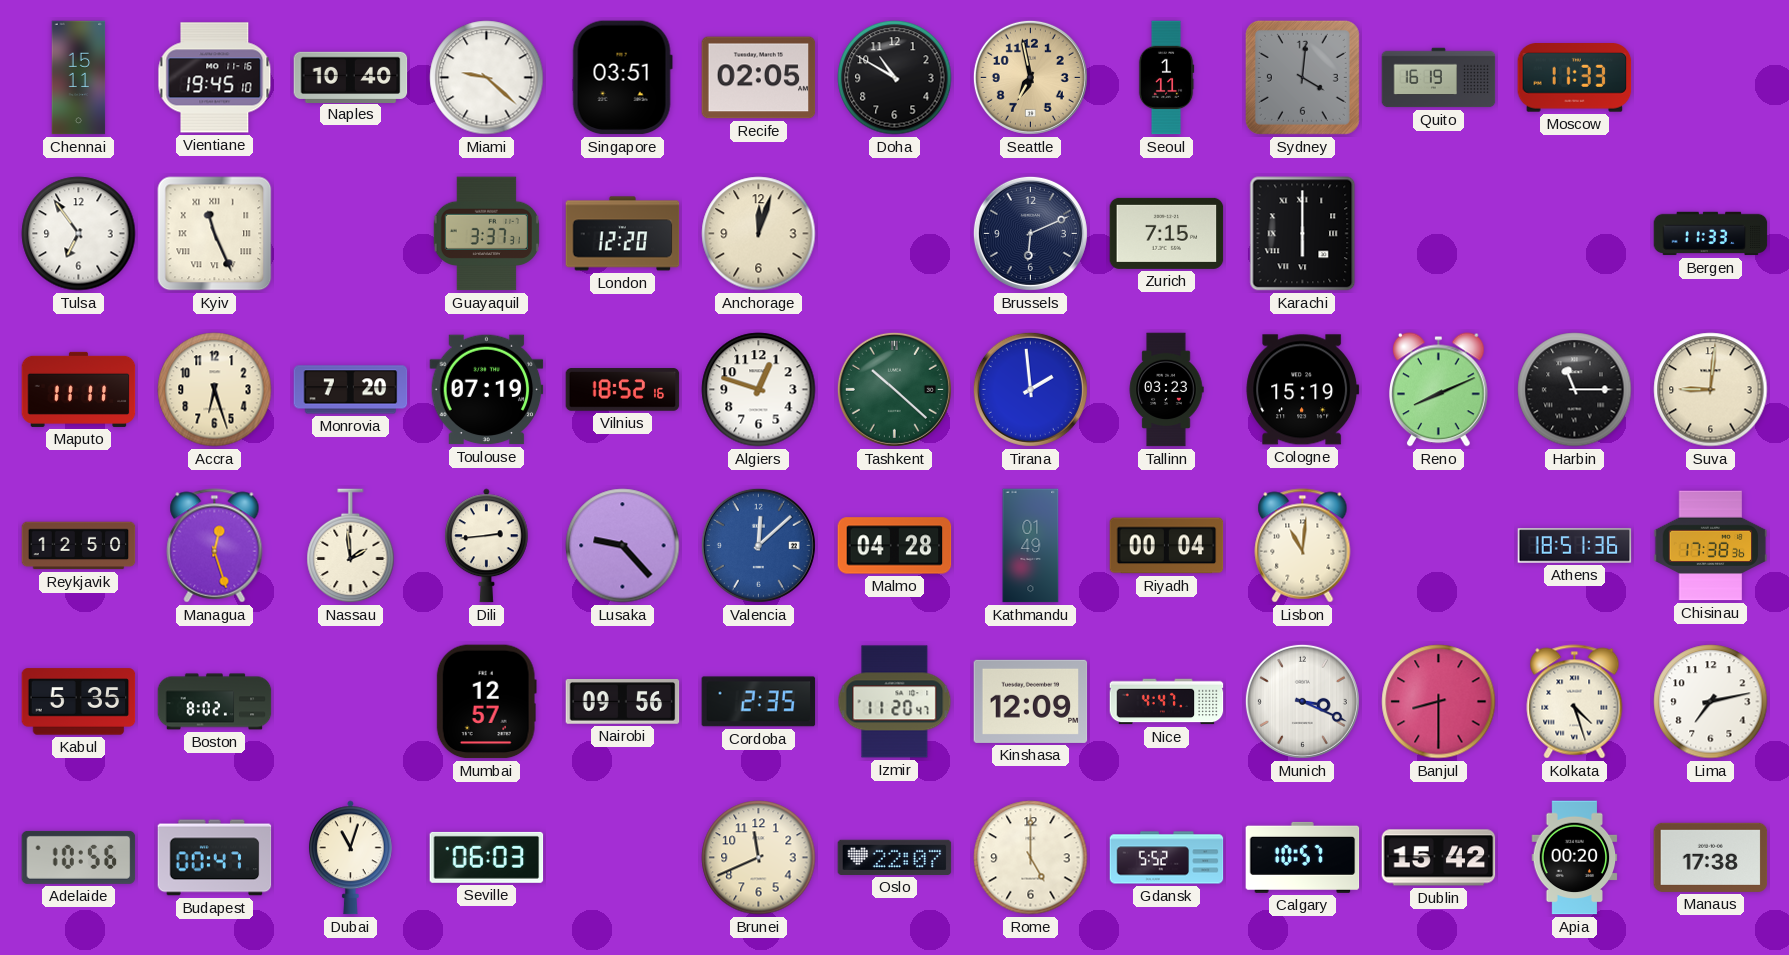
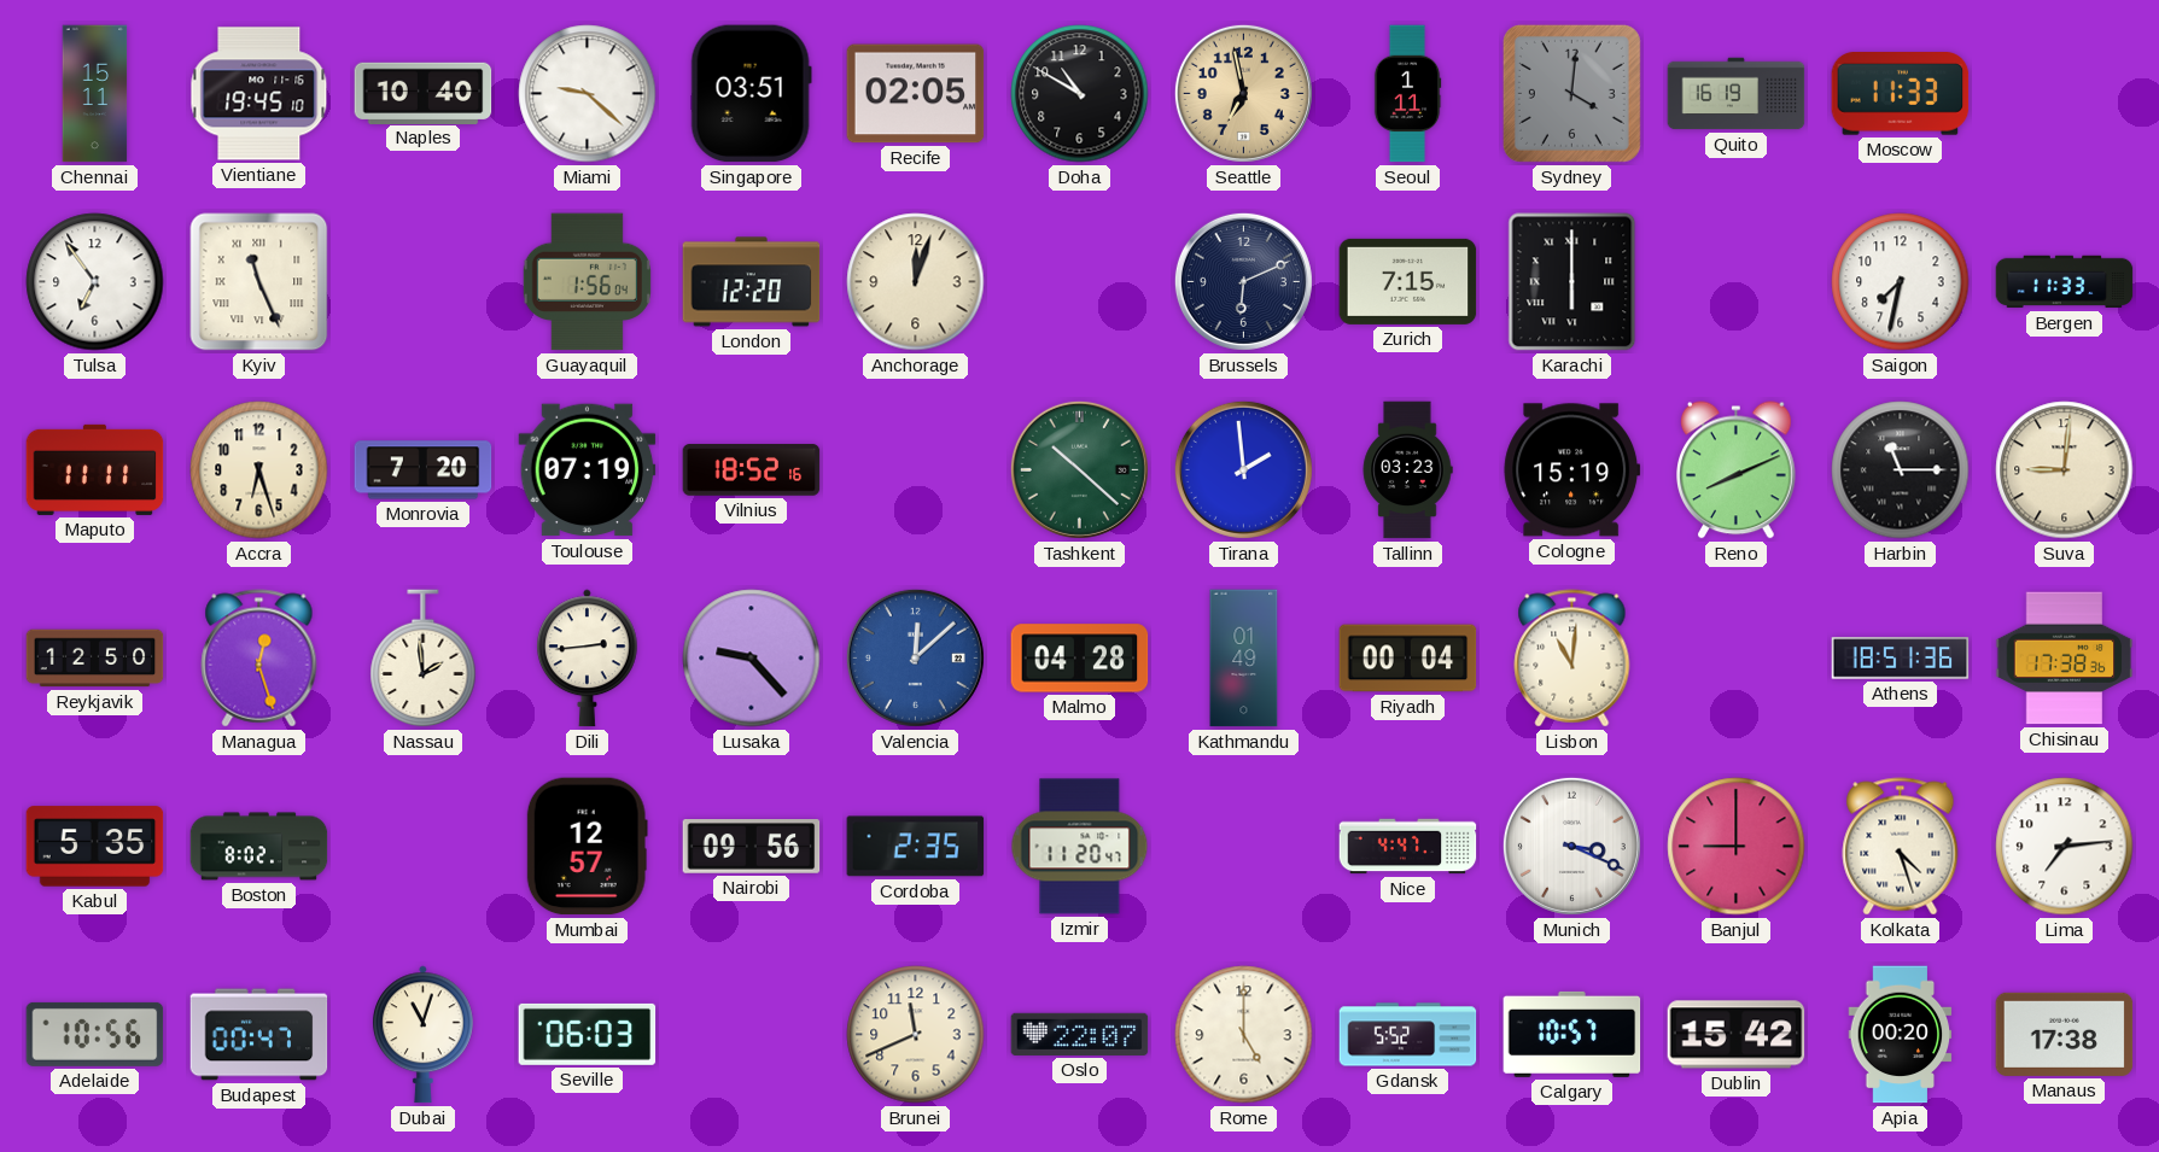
Guayaquil: 3:37 -> 1:56 (587, 282)
Saigon: none -> 7:32 (1901, 282)
Algiers: 12:48 -> none (759, 390)
Kinshasa: 12:09 -> none (1031, 701)
Banjul: 8:30 -> 9:00 (1737, 847)
Lima: 7:13 -> 7:14 (2065, 847)
